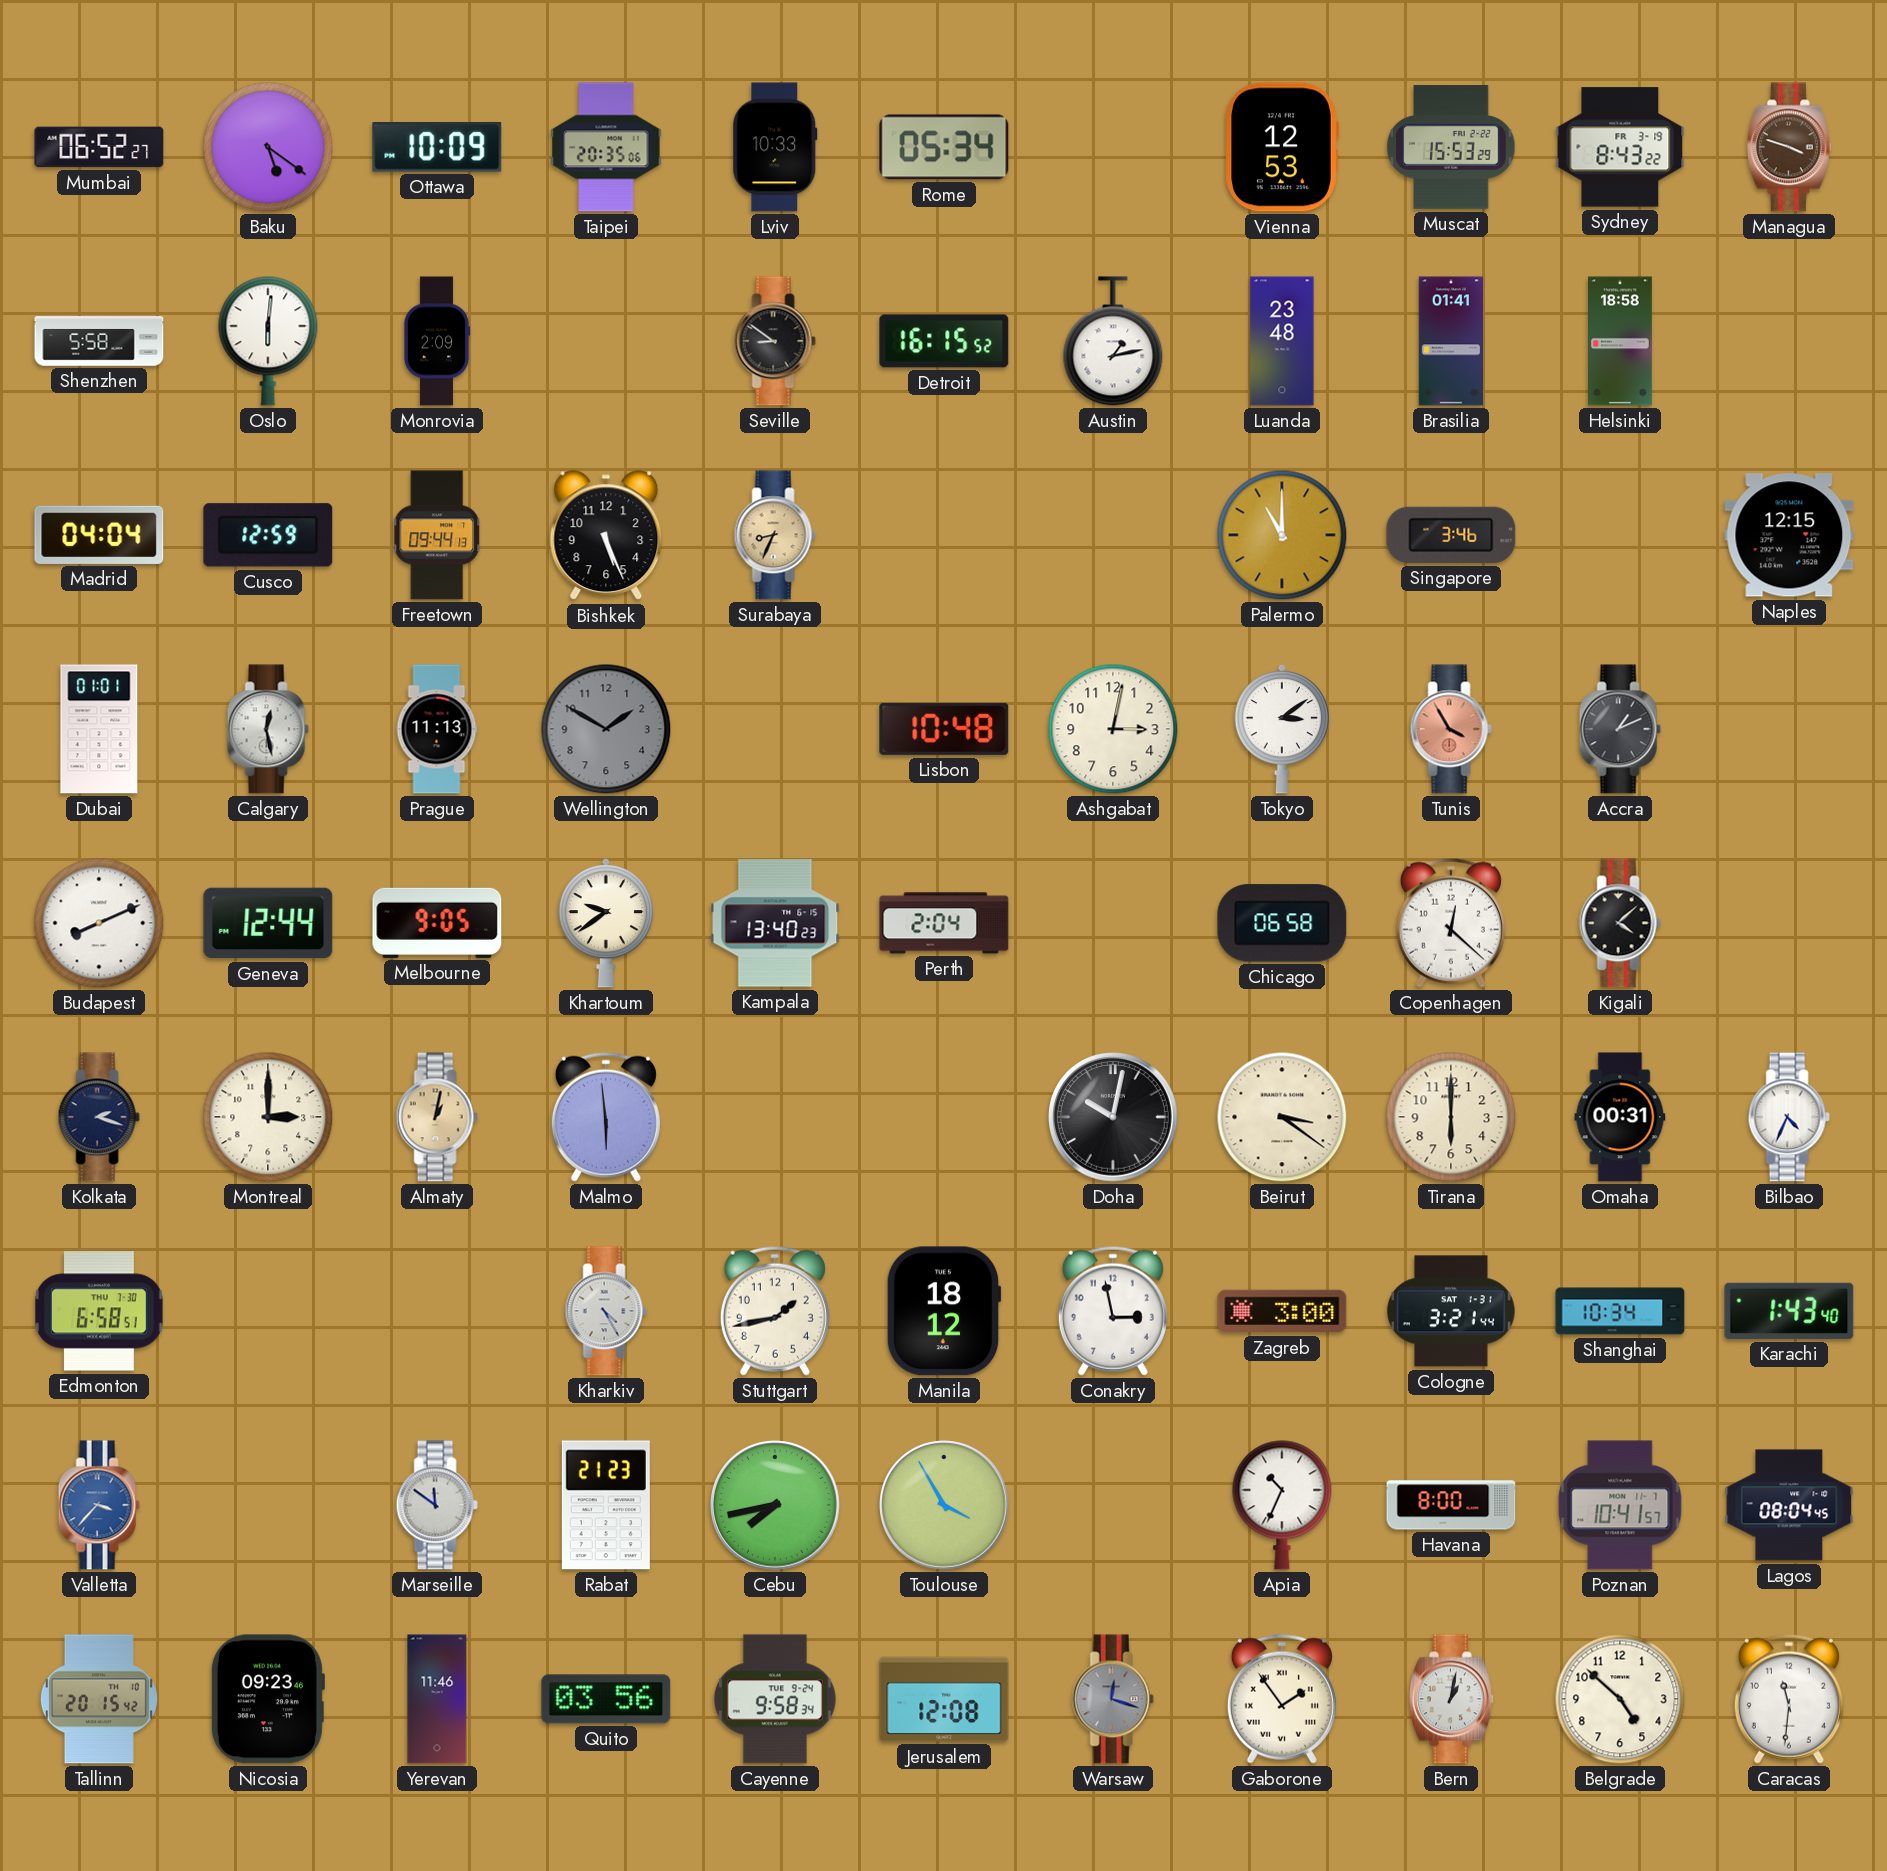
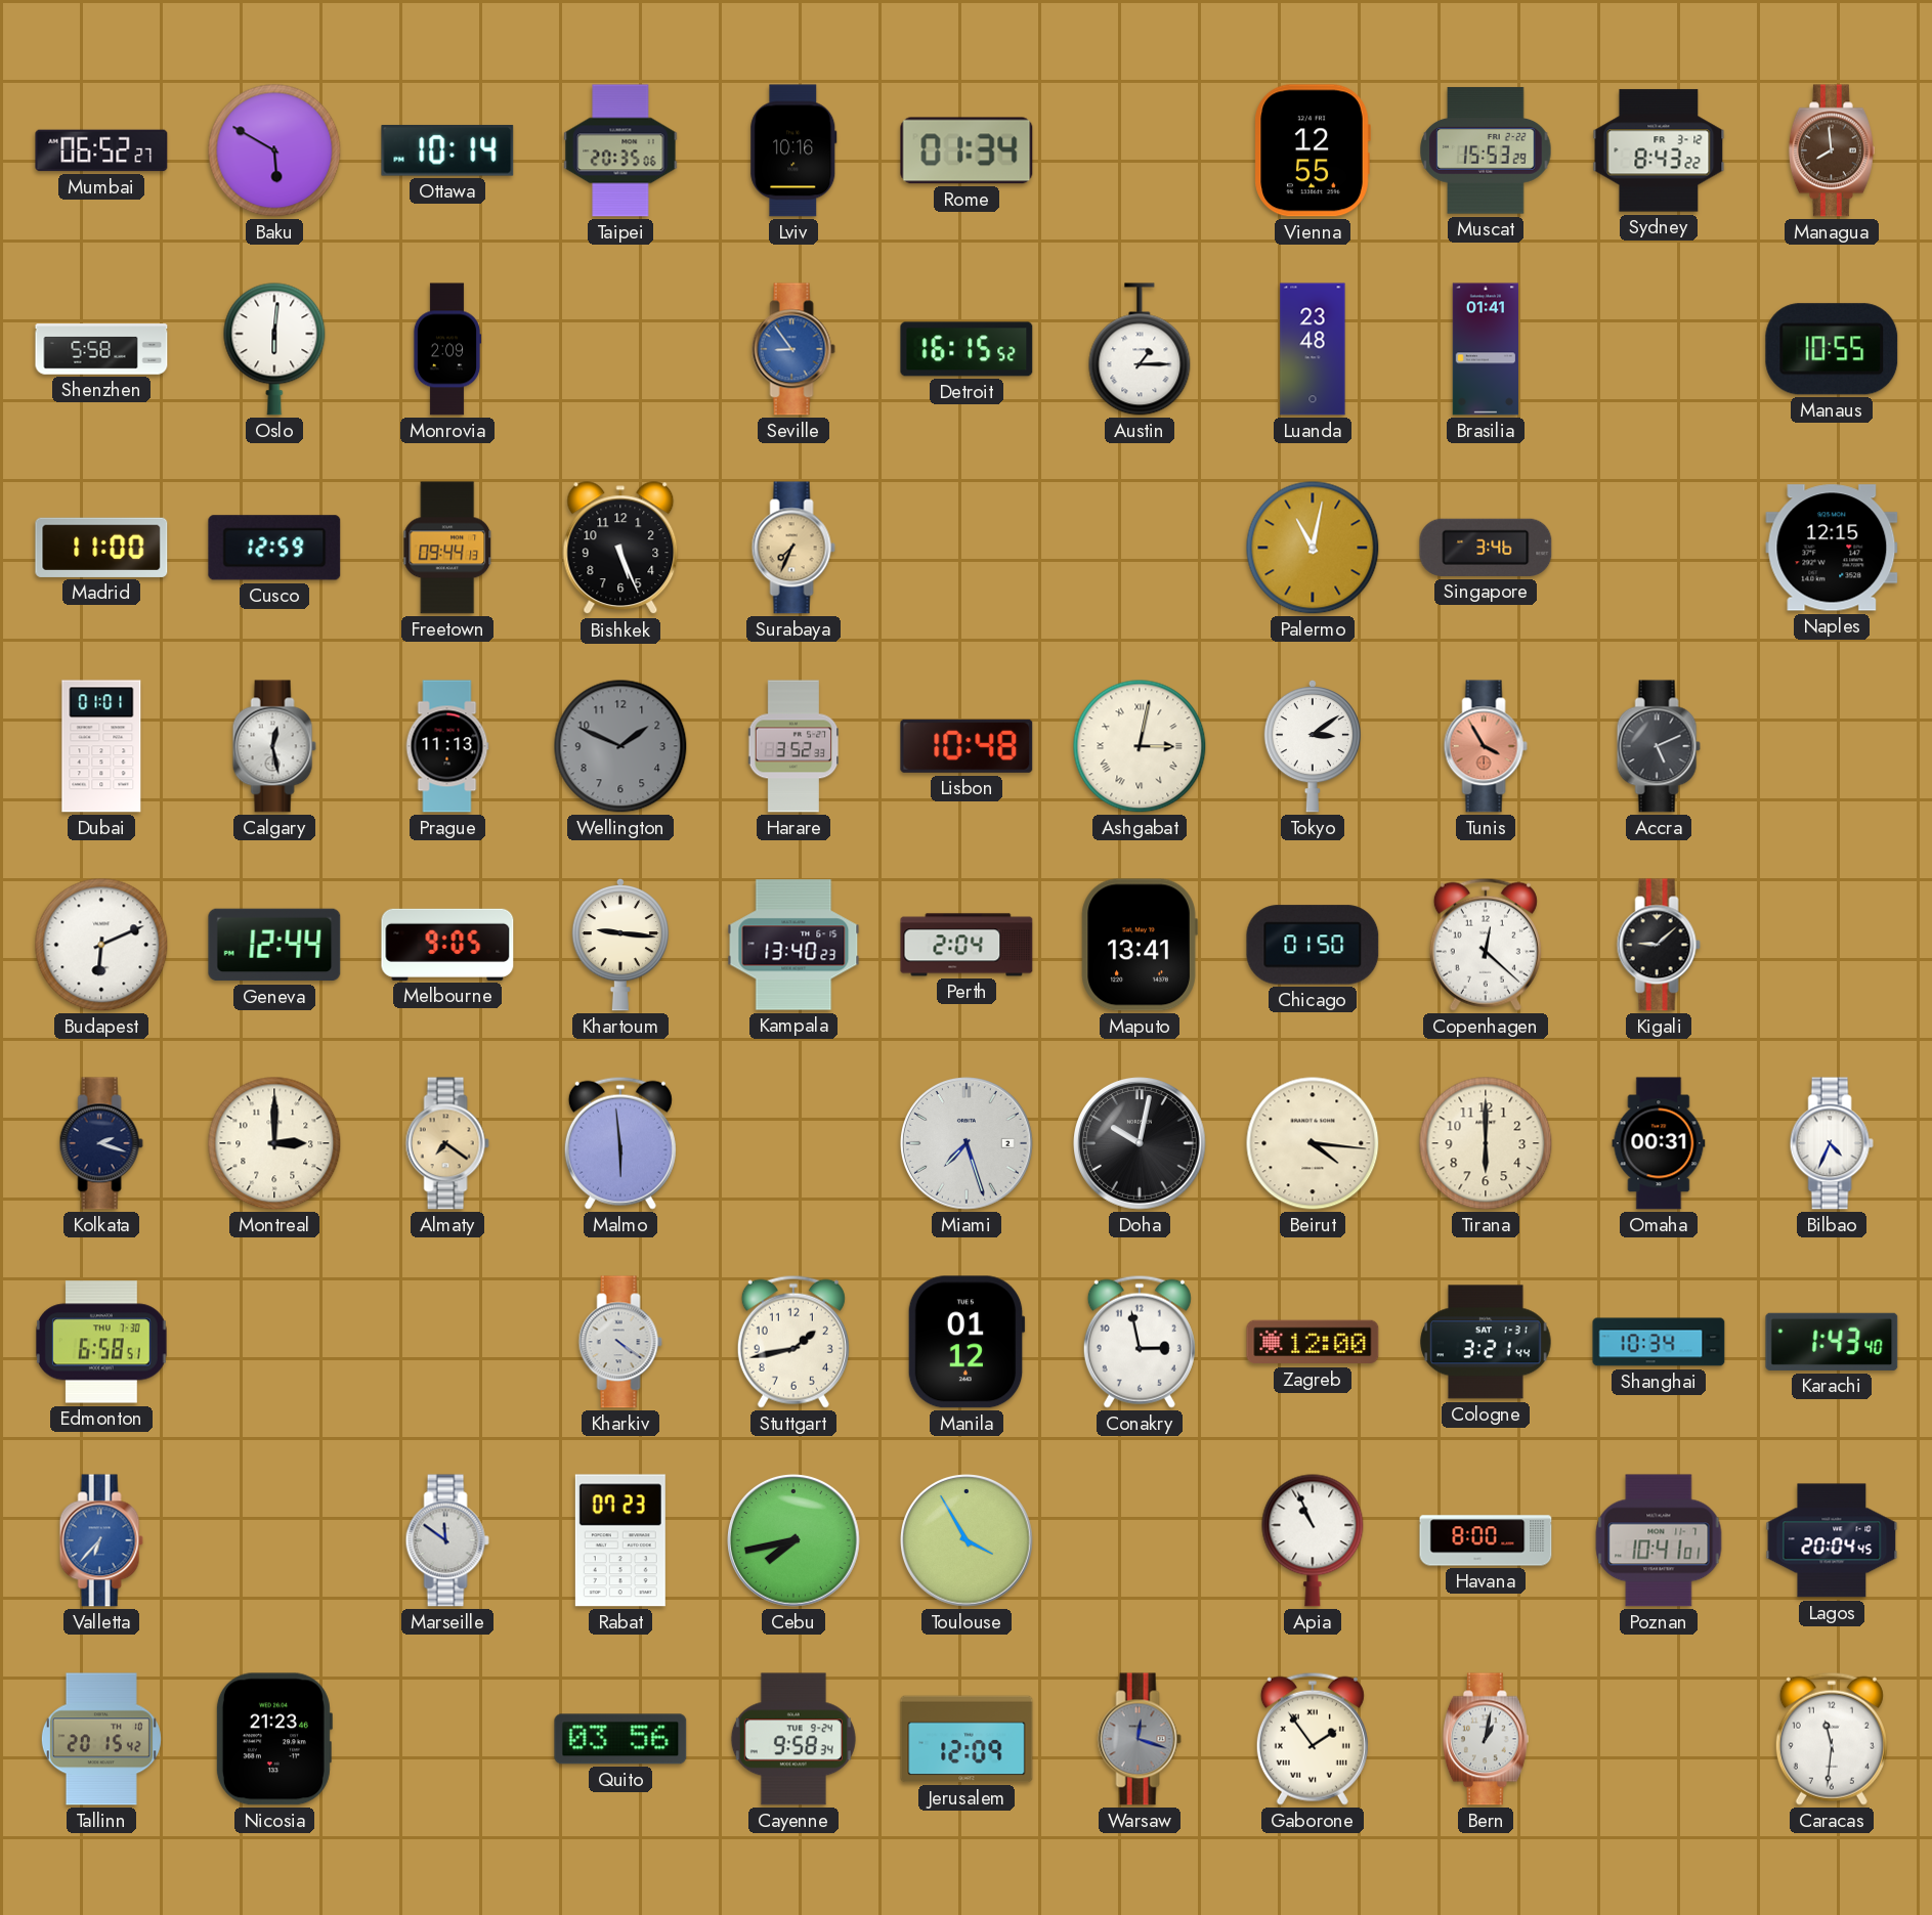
Baku: 5:21 -> 5:50 (274, 150)
Ottawa: 10:09 -> 10:14 (447, 150)
Lviv: 10:33 -> 10:16 (793, 150)
Rome: 05:34 -> 01:34 (967, 150)
Vienna: 12:53 -> 12:55 (1313, 150)
Sydney date: FR 3-19 -> FR 3-12 (1659, 150)
Managua: 3:48 -> 7:59 (1832, 150)
Seville: 8:51 -> 8:54 (793, 349)
Seville dial: black -> blue (793, 349)
Austin: 1:13 -> 1:15 (1140, 349)
Helsinki: 18:58 -> none (1621, 341)
Manaus: none -> 10:55 (1832, 349)
Madrid: 04:04 -> 11:00 (101, 548)
Surabaya: 8:34 -> 7:34 (793, 548)
Palermo: 11:00 -> 11:02 (1313, 548)
Wellington: 1:50 -> 1:49 (620, 746)
Harare: none -> 3:52 (793, 746)
Ashgabat numerals: Arabic -> Roman (1140, 746)
Accra: 1:11 -> 5:11 (1659, 746)
Budapest: 8:11 -> 6:11 (101, 945)
Khartoum: 9:39 -> 9:16 (619, 945)
Maputo: none -> 13:41 (1140, 945)
Chicago: 06:58 -> 01:50 (1313, 945)
Kigali: 4:08 -> 9:08 (1659, 945)
Almaty: 1:02 -> 7:21 (447, 1143)
Miami: none -> 7:27 (968, 1144)
Beirut: 3:21 -> 4:16 (1313, 1143)
Kharkiv: 4:25 -> 4:21 (620, 1342)
Manila: 18:12 -> 01:12 (967, 1342)
Zagreb: 3:00 -> 12:00 (1313, 1342)
Valletta: 3:37 -> 6:37 (101, 1540)
Rabat: 21:23 -> 07:23 (620, 1540)
Apia: 10:34 -> 10:56 (1313, 1540)
Poznan: 10:41:57 -> 10:41:01 (1659, 1540)
Lagos: 08:04 -> 20:04 (1832, 1540)
Nicosia: 09:23 -> 21:23 (273, 1739)
Yerevan: 11:46 -> none (437, 1699)
Jerusalem: 12:08 -> 12:09 (967, 1739)
Belgrade: 4:52 -> none (1620, 1699)
